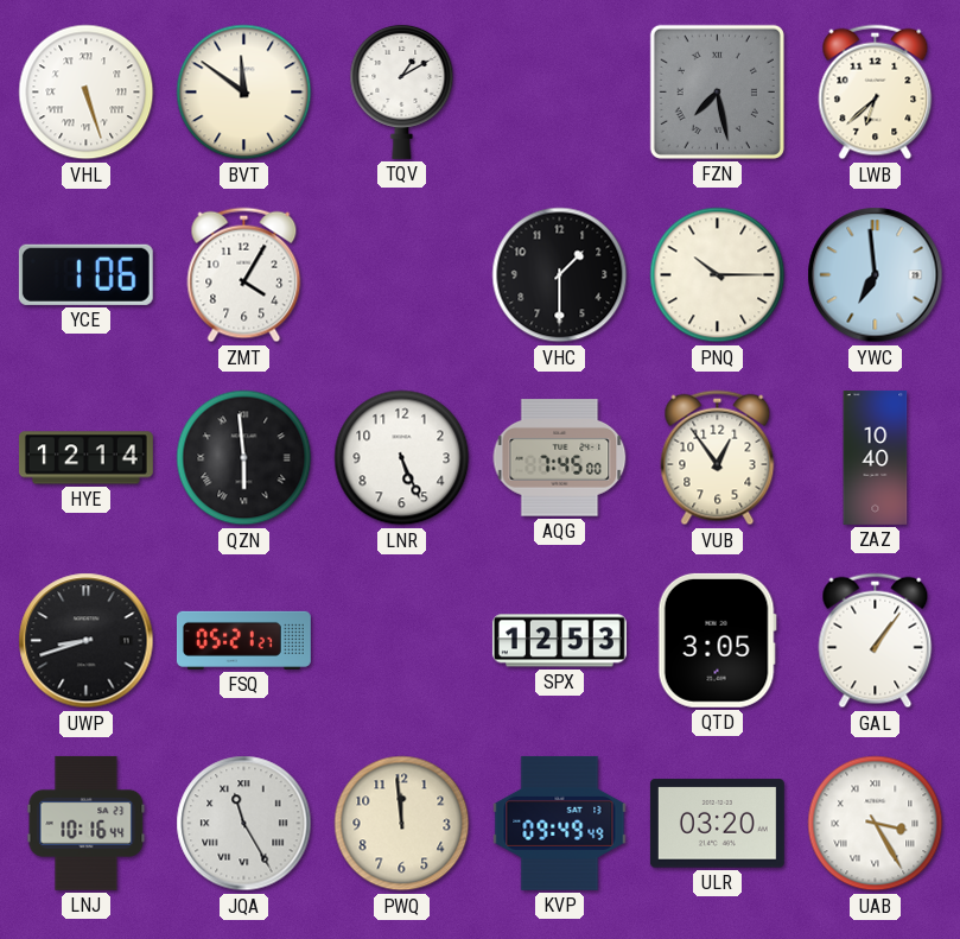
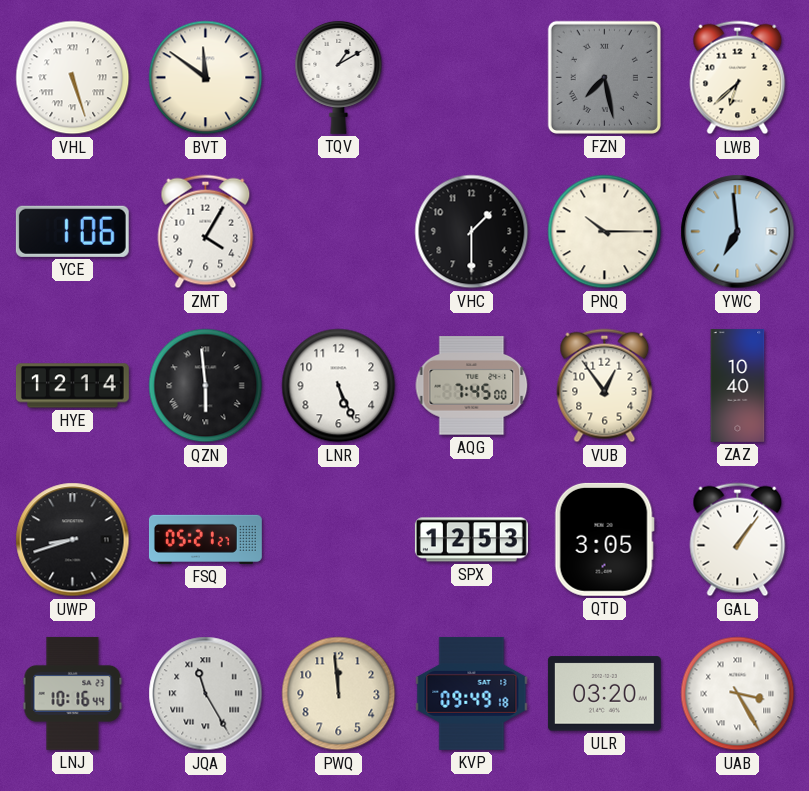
KVP: 09:49:49 -> 09:49:18 (472, 693)
